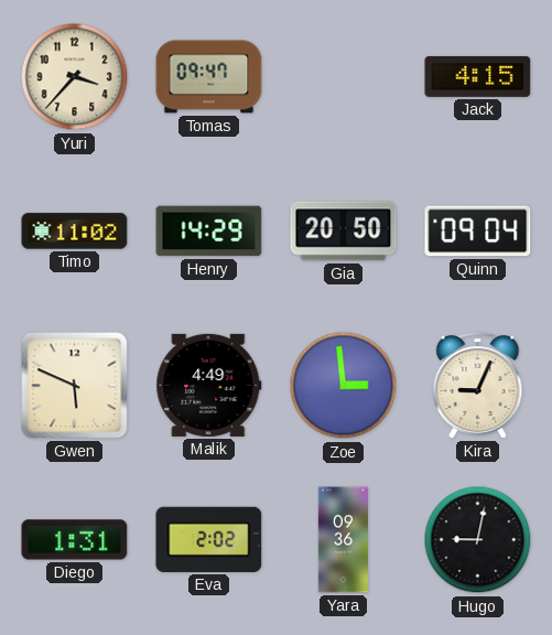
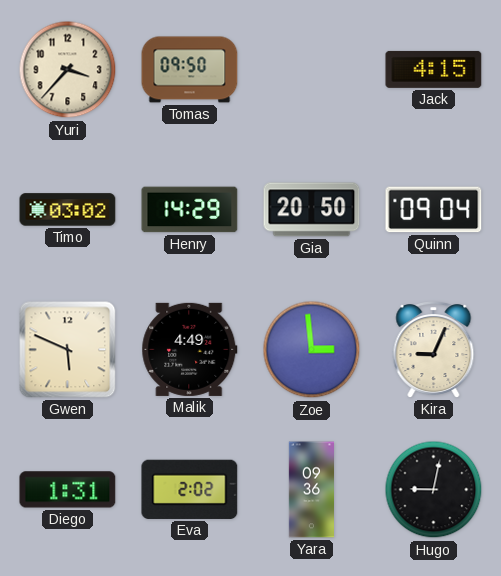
Tomas: 09:47 -> 09:50 (190, 70)
Timo: 11:02 -> 03:02 (68, 210)
